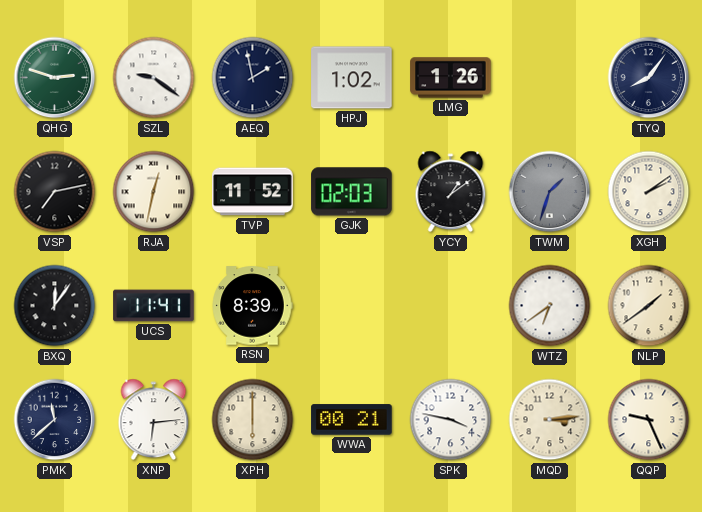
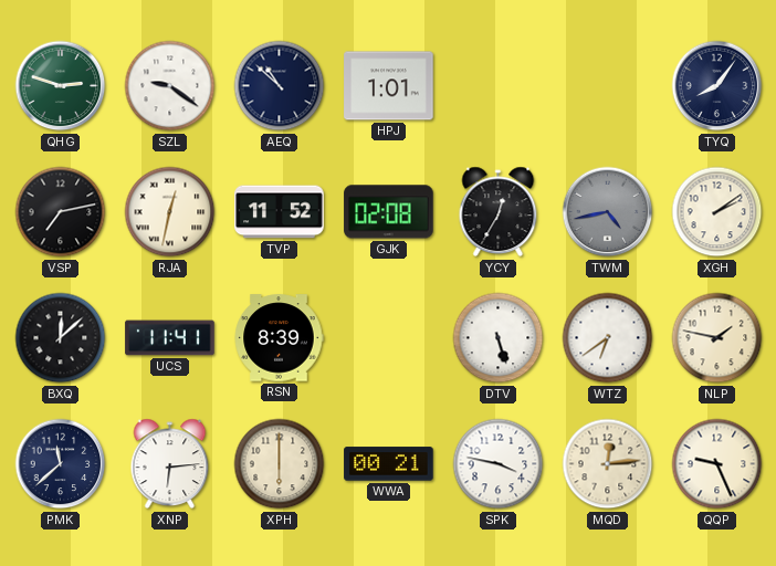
AEQ: 1:58 -> 10:52 (280, 86)
HPJ: 1:02 -> 1:01 (389, 86)
LMG: 1:26 -> none (451, 78)
GJK: 02:03 -> 02:08 (389, 212)
YCY: 1:09 -> 12:35 (499, 212)
TWM: 1:33 -> 4:43 (608, 212)
BXQ: 12:06 -> 12:08 (61, 338)
DTV: none -> 5:27 (499, 338)
NLP: 1:39 -> 1:47 (717, 338)
MQD: 3:14 -> 12:14 (608, 464)
